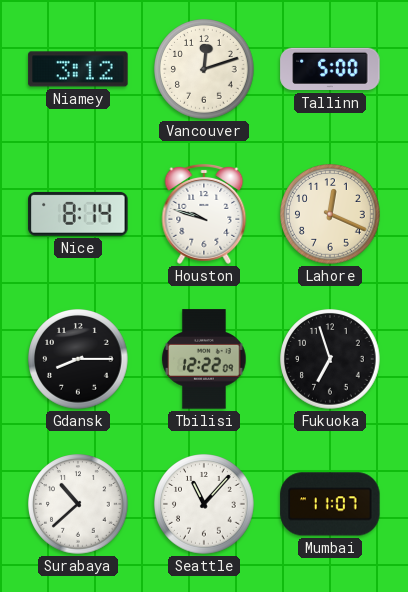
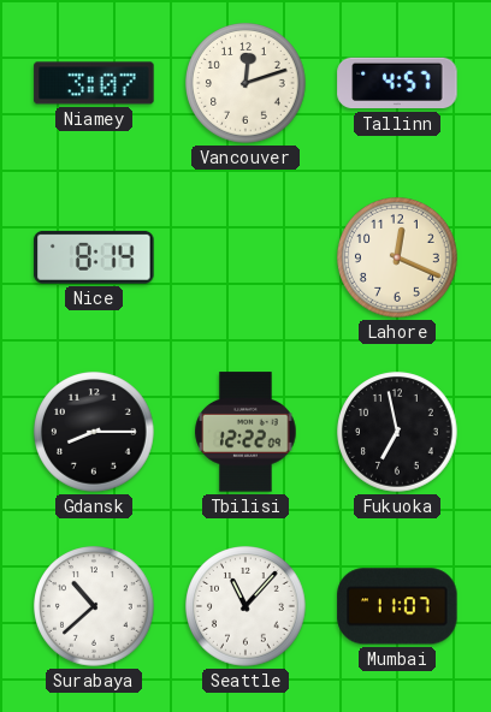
Niamey: 3:12 -> 3:07 (94, 83)
Tallinn: 5:00 -> 4:57 (397, 83)
Houston: 9:48 -> none (204, 214)
Fukuoka: 6:57 -> 6:58 (397, 432)
